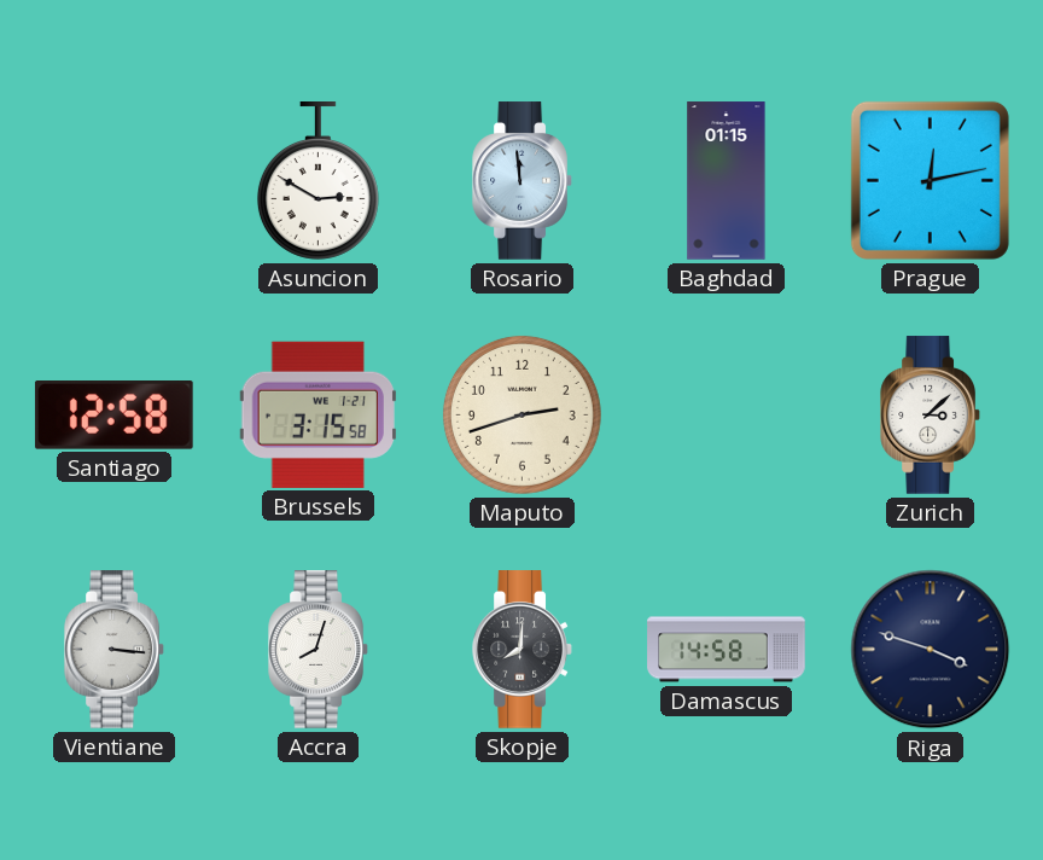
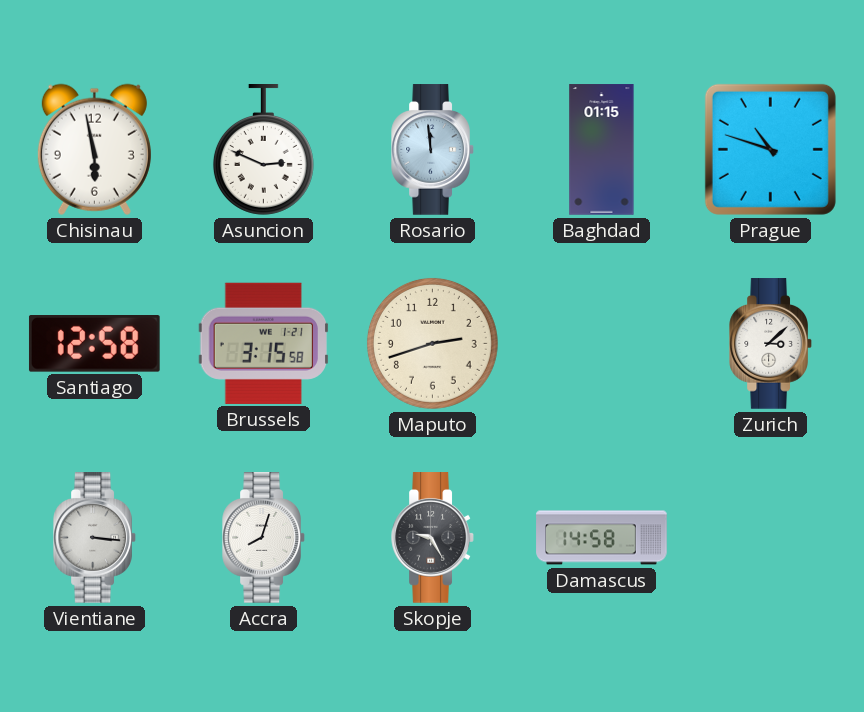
Chisinau: none -> 5:58 (94, 149)
Asuncion: 2:50 -> 2:49 (263, 150)
Prague: 12:13 -> 10:48 (770, 149)
Skopje: 8:01 -> 9:25 (432, 538)
Riga: 3:48 -> none (931, 650)
